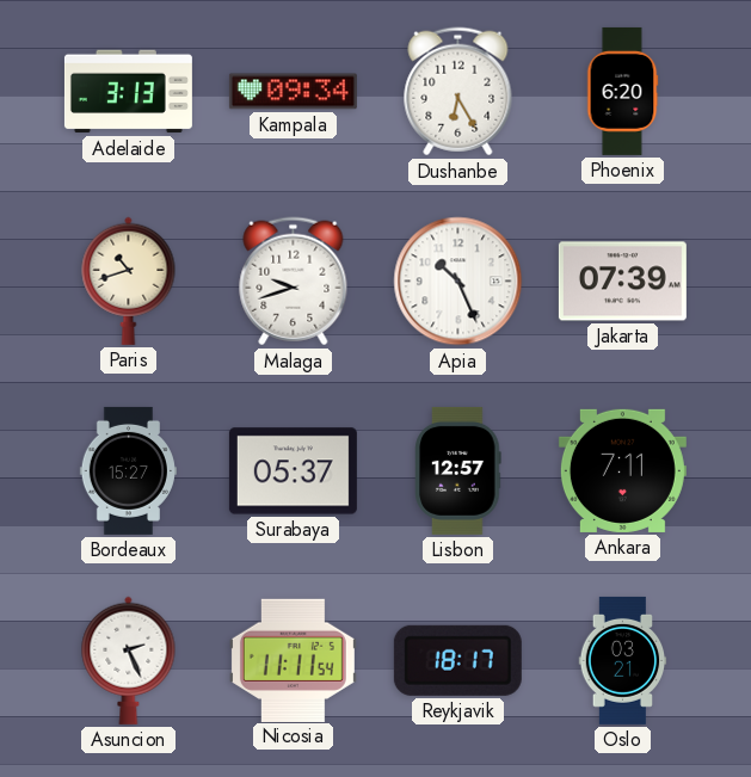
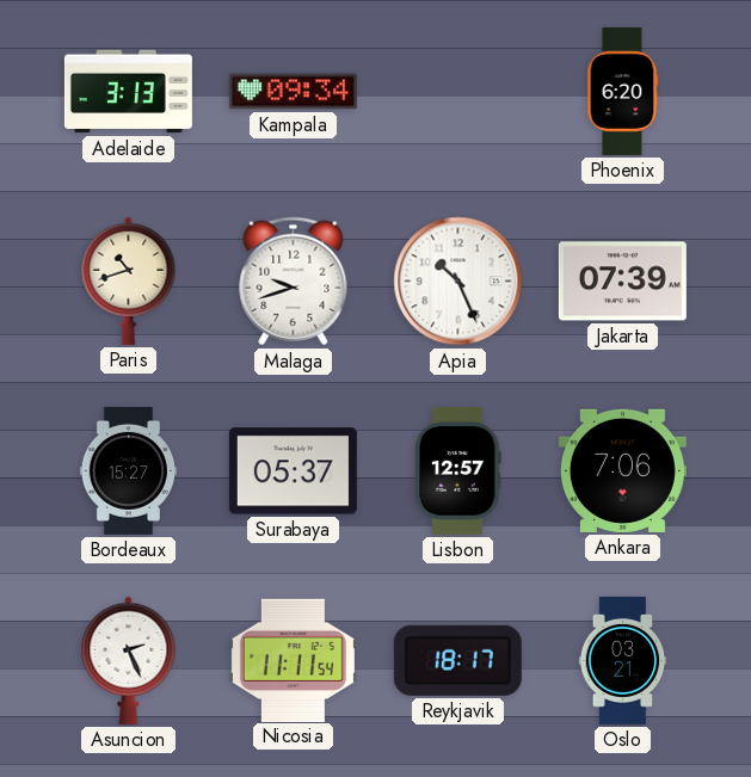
Dushanbe: 6:25 -> none (458, 92)
Ankara: 7:11 -> 7:06 (622, 470)
